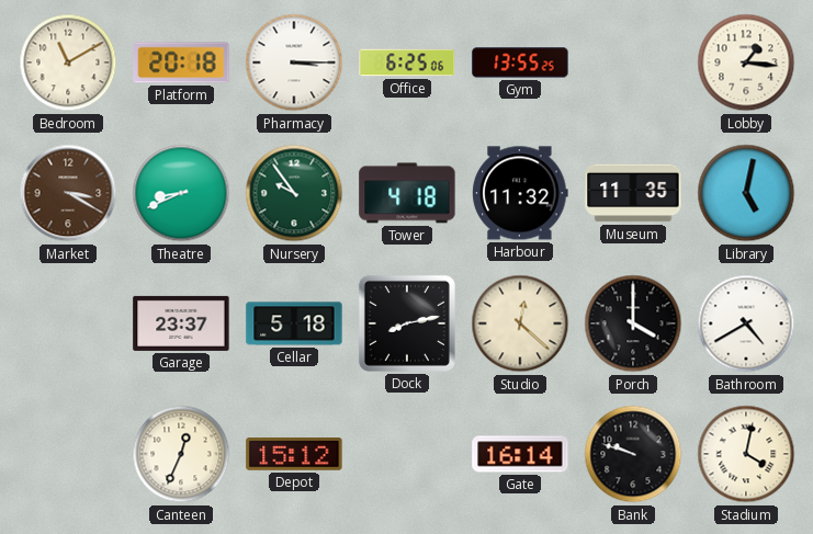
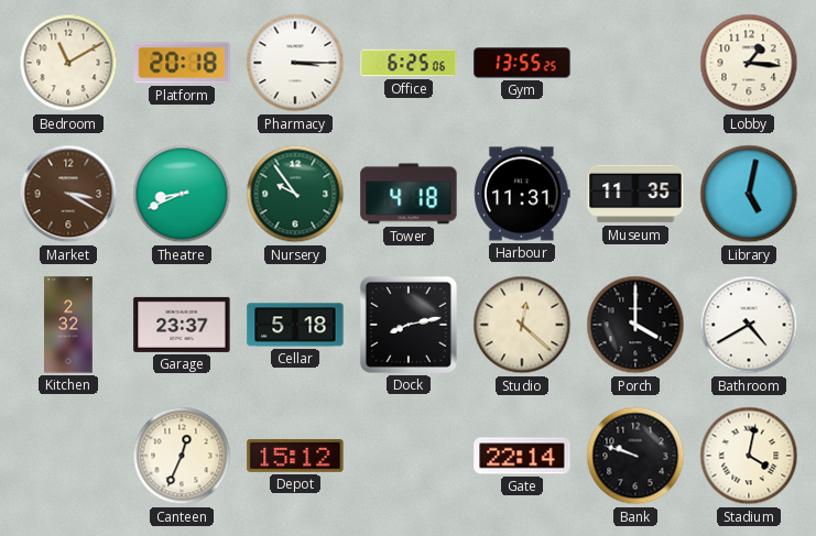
Harbour: 11:32 -> 11:31 (522, 194)
Kitchen: none -> 2:32 (68, 325)
Gate: 16:14 -> 22:14 (522, 456)
